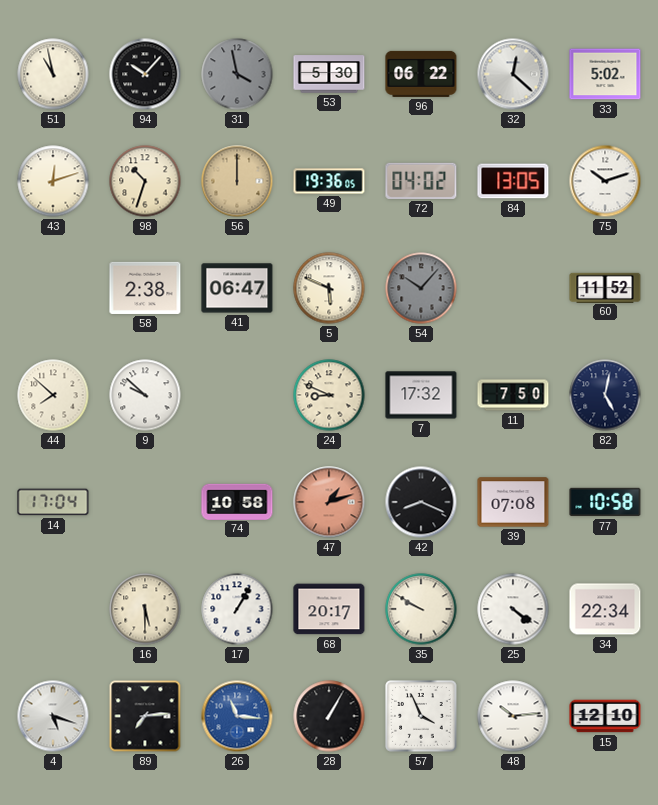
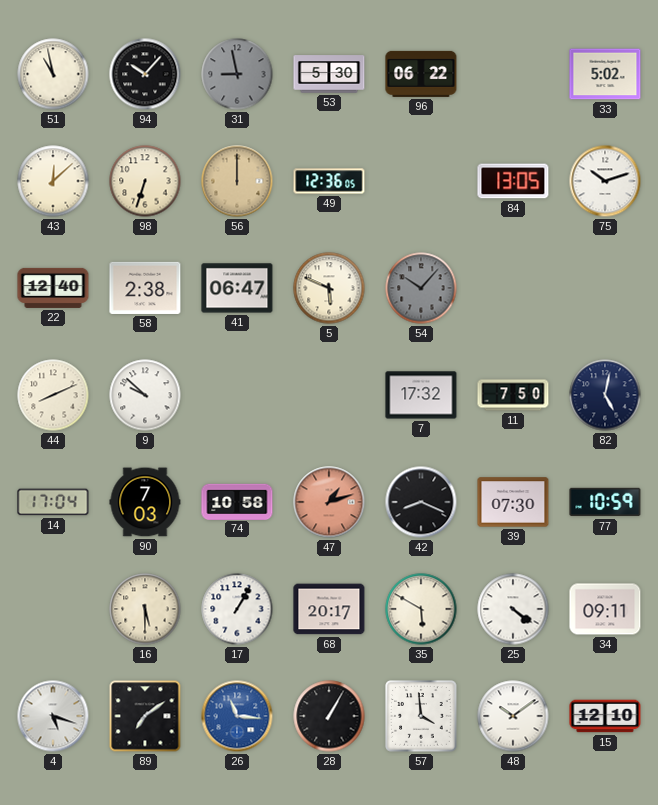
31: 3:58 -> 8:58 (237, 74)
32: 12:22 -> none (513, 74)
43: 12:12 -> 12:08 (53, 181)
98: 10:33 -> 6:33 (145, 181)
49: 19:36 -> 12:36 (329, 181)
72: 04:02 -> none (421, 181)
22: none -> 12:40 (53, 288)
60: 11:52 -> none (605, 287)
44: 7:52 -> 8:11 (53, 395)
24: 8:49 -> none (329, 395)
90: none -> 7:03 (145, 502)
39: 07:08 -> 07:30 (513, 502)
77: 10:58 -> 10:59 (605, 502)
35: 9:50 -> 5:50 (421, 609)
34: 22:34 -> 09:11 (605, 609)
89: 7:14 -> 7:09 (145, 716)
57: 3:56 -> 3:59 (421, 716)
48: 10:14 -> 10:09 (513, 716)
